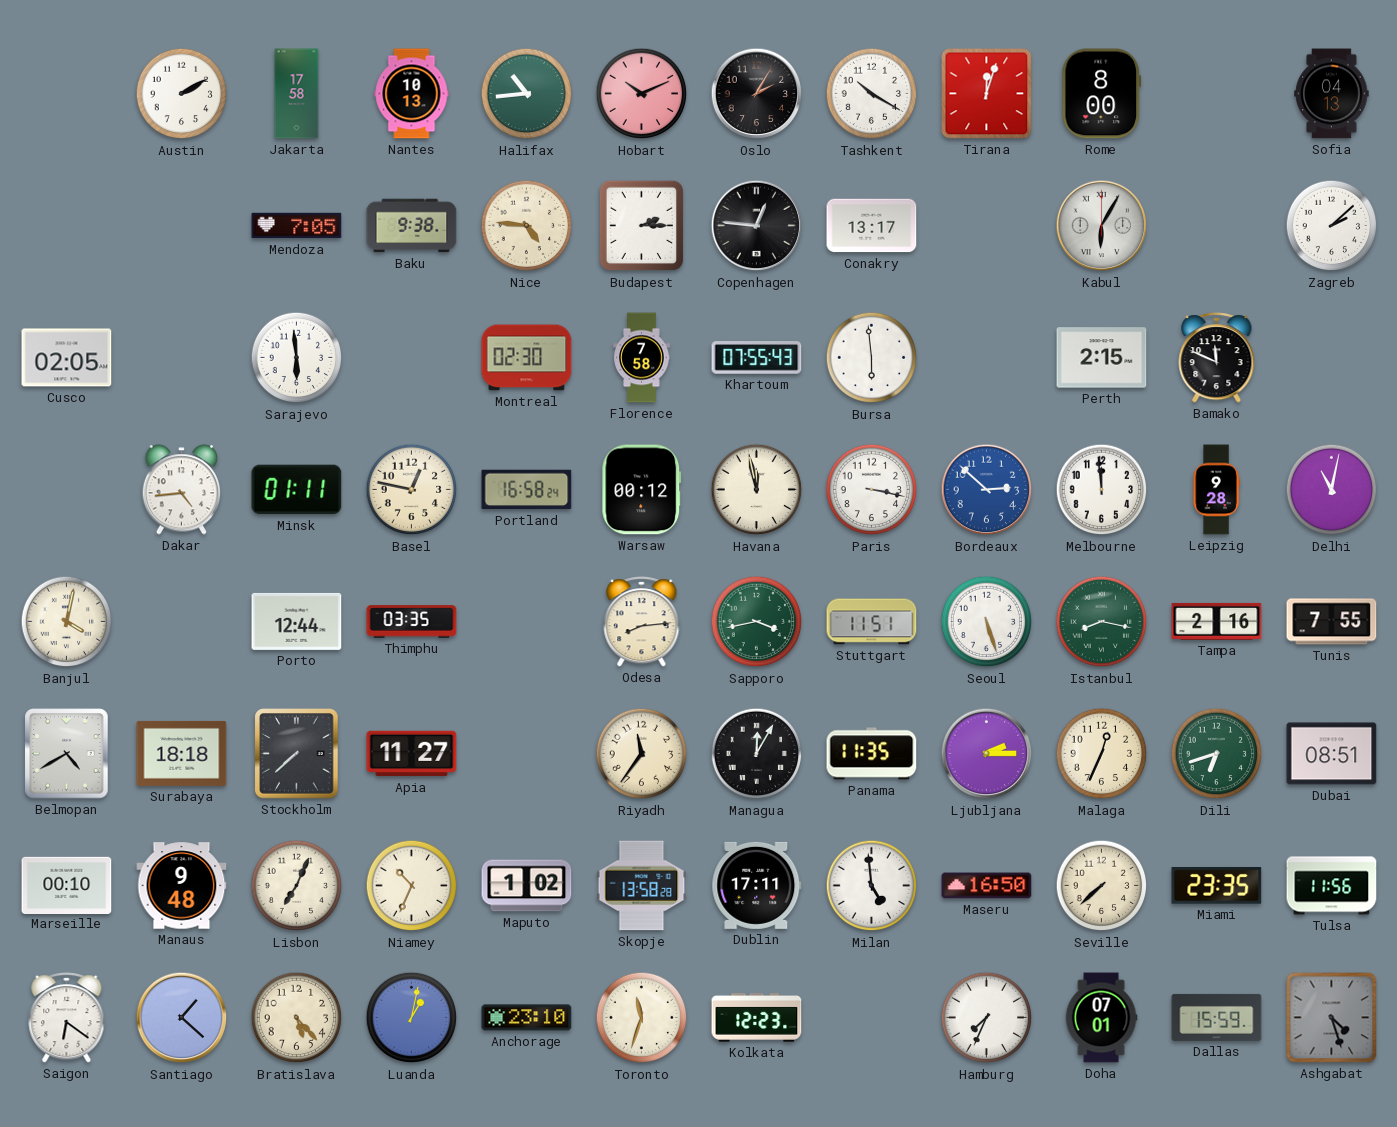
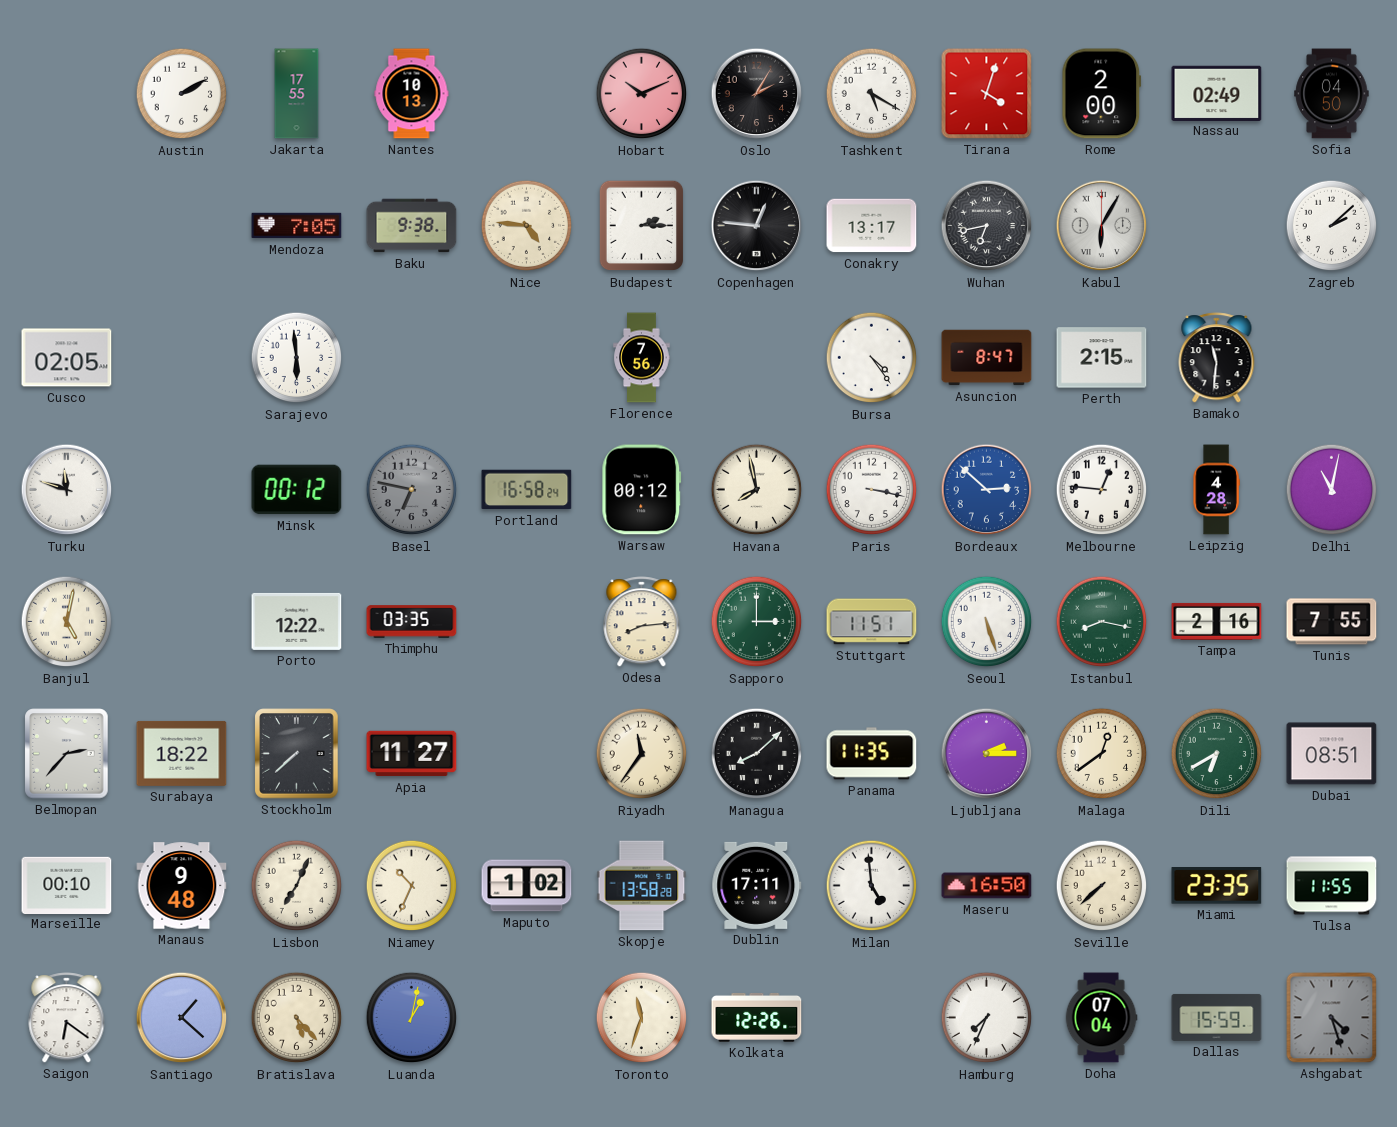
Jakarta: 17:58 -> 17:55 (297, 94)
Halifax: 10:44 -> none (527, 94)
Tashkent: 10:20 -> 5:20 (872, 94)
Tirana: 12:03 -> 4:03 (987, 94)
Rome: 8:00 -> 2:00 (1102, 94)
Nassau: none -> 02:49 (1217, 93)
Sofia: 04:13 -> 04:50 (1332, 94)
Wuhan: none -> 6:43 (987, 226)
Montreal: 02:30 -> none (527, 358)
Florence: 7:58 -> 7:56 (642, 358)
Khartoum: 07:55 -> none (757, 358)
Bursa: 5:59 -> 4:24 (872, 358)
Asuncion: none -> 8:47 (987, 358)
Bamako: 11:49 -> 11:31 (1217, 358)
Turku: none -> 11:48 (67, 490)
Dakar: 4:44 -> none (182, 490)
Minsk: 01:11 -> 00:12 (297, 490)
Basel: 12:47 -> 6:47 (412, 490)
Basel dial: cream -> grey (412, 490)
Havana: 11:58 -> 7:58 (757, 490)
Melbourne: 11:59 -> 12:46 (1102, 490)
Leipzig: 9:28 -> 4:28 (1216, 490)
Banjul: 4:02 -> 5:02 (67, 622)
Porto: 12:44 -> 12:22 (297, 621)
Sapporo: 3:43 -> 3:00 (757, 622)
Belmopan: 4:40 -> 2:37 (67, 754)
Surabaya: 18:18 -> 18:22 (182, 753)
Managua: 12:05 -> 8:08 (757, 754)
Malaga: 12:34 -> 12:39 (1102, 754)
Dili: 6:42 -> 6:40 (1217, 754)
Tulsa: 11:56 -> 11:55 (1332, 886)
Anchorage: 23:10 -> none (527, 1018)
Kolkata: 12:23 -> 12:26 (757, 1017)
Doha: 07:01 -> 07:04 (1101, 1018)
